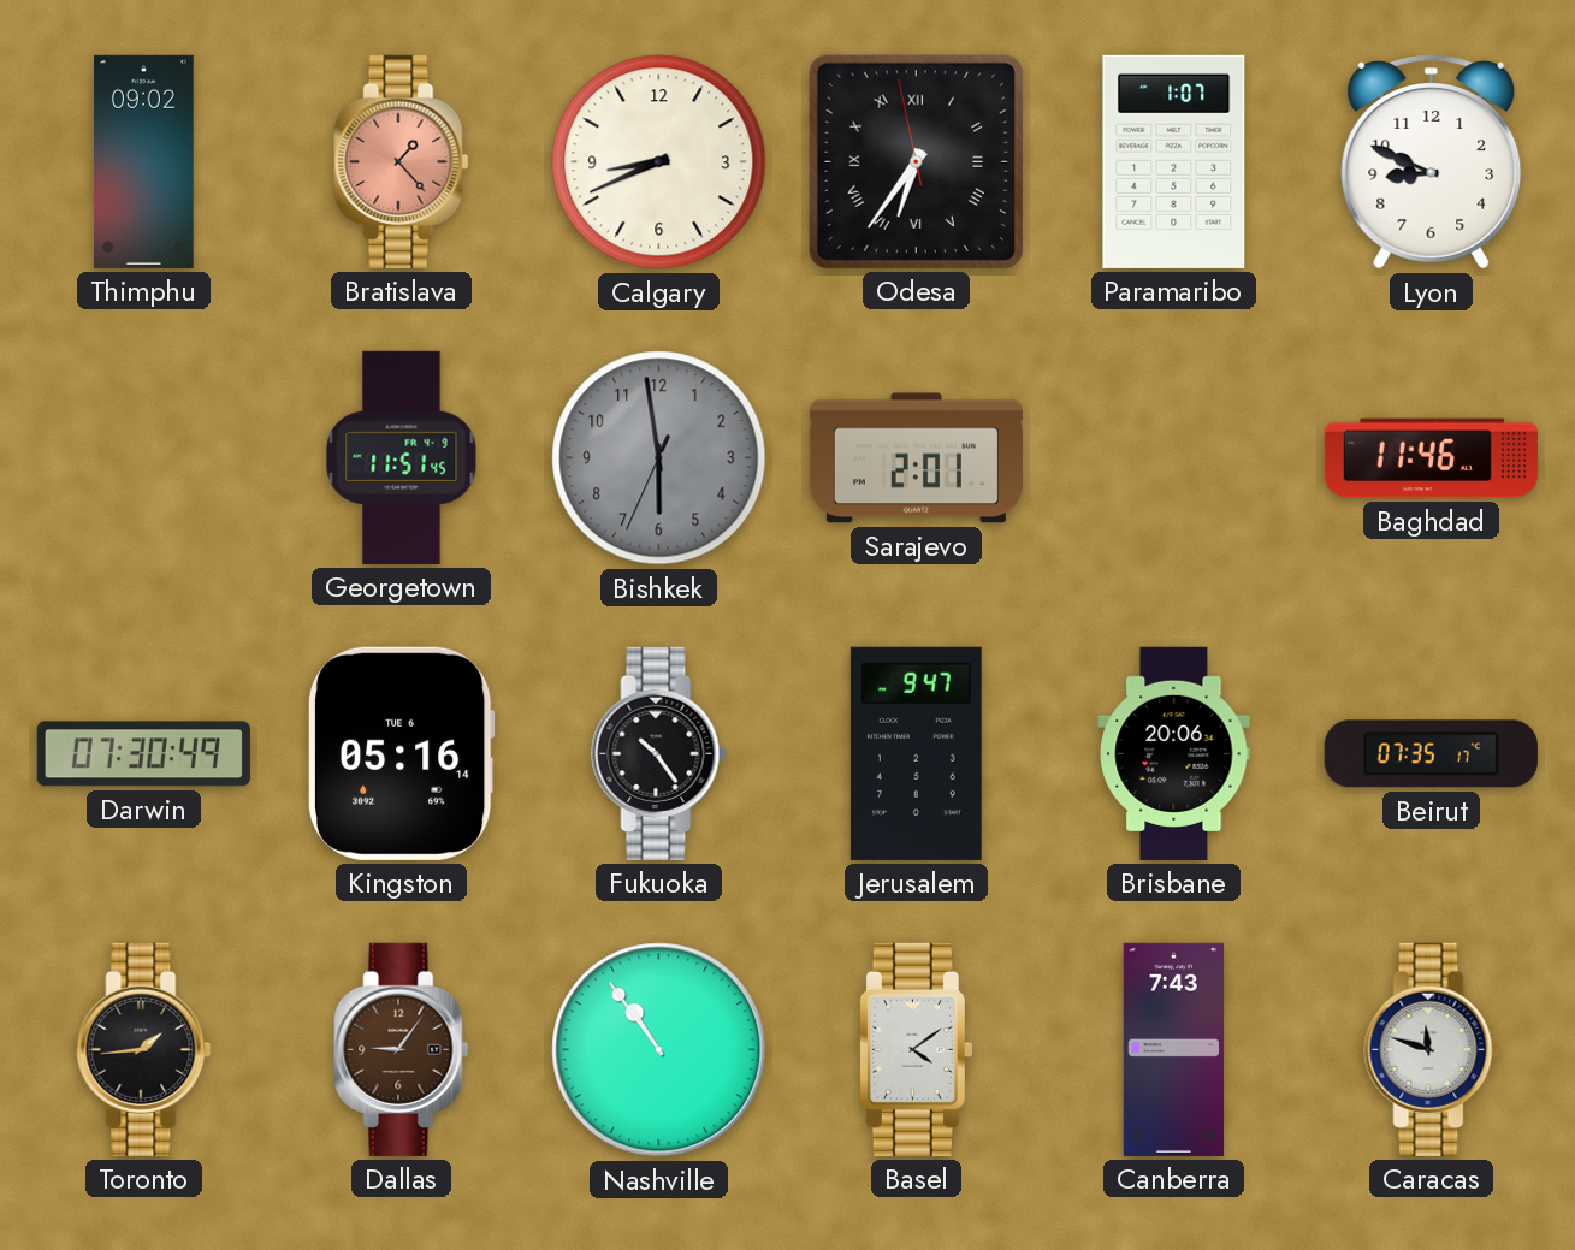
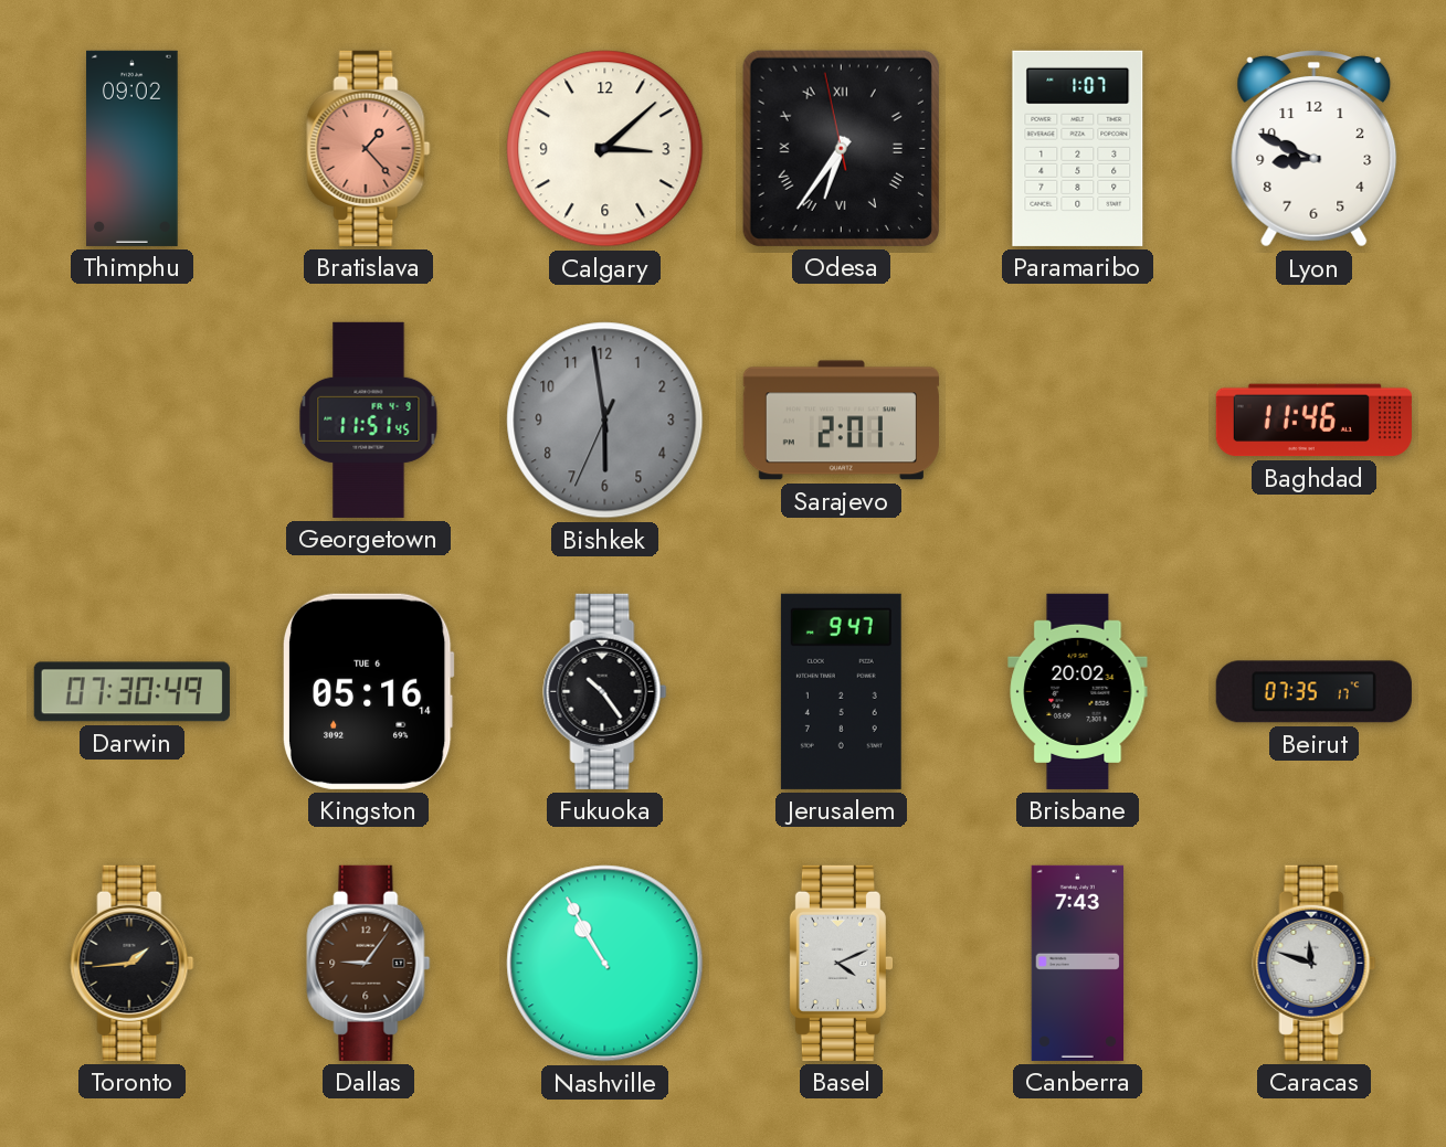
Calgary: 8:41 -> 3:08 (605, 149)
Brisbane: 20:06 -> 20:02 (1078, 691)
Nashville: 10:54 -> 10:55 (605, 964)
Basel: 4:09 -> 4:11 (841, 963)
